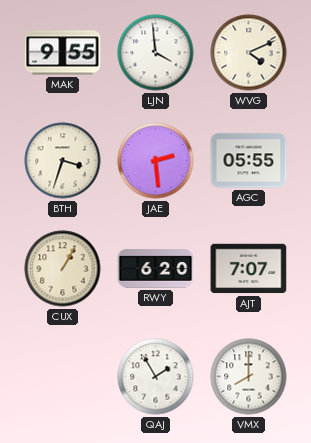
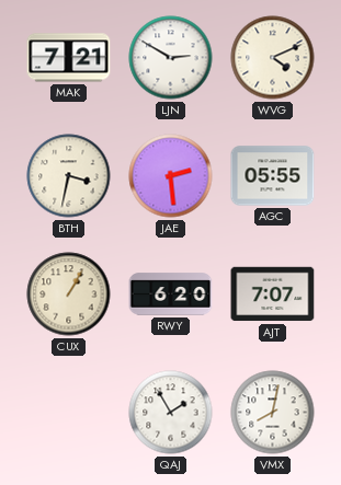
MAK: 9:55 -> 7:21 (69, 58)
LJN: 3:59 -> 2:50 (171, 58)
BTH: 3:33 -> 3:32 (69, 176)
VMX: 8:00 -> 8:02 (273, 413)
